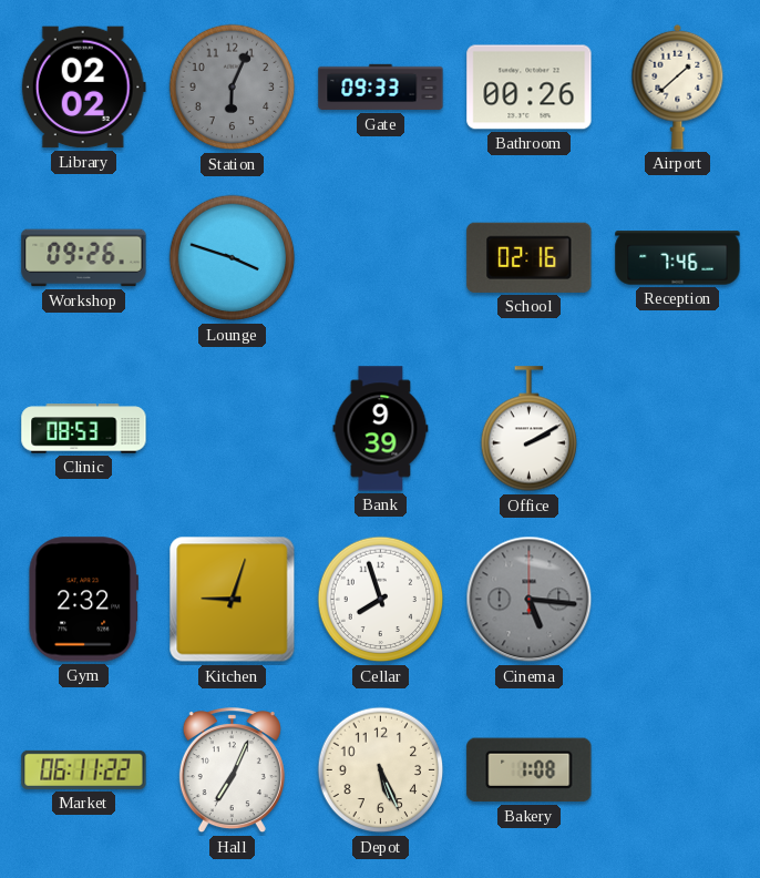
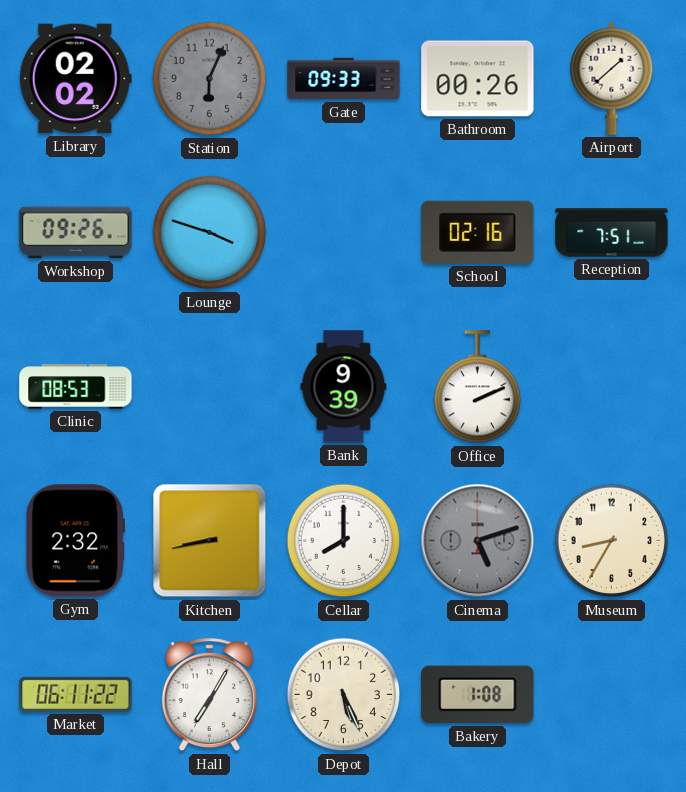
Reception: 7:46 -> 7:51 (612, 233)
Office: 2:10 -> 2:11 (478, 387)
Kitchen: 9:03 -> 8:43 (210, 541)
Cellar: 7:57 -> 8:00 (344, 541)
Cinema: 5:16 -> 5:12 (478, 541)
Museum: none -> 8:35 (612, 541)
Hall: 7:04 -> 7:05 (209, 695)
